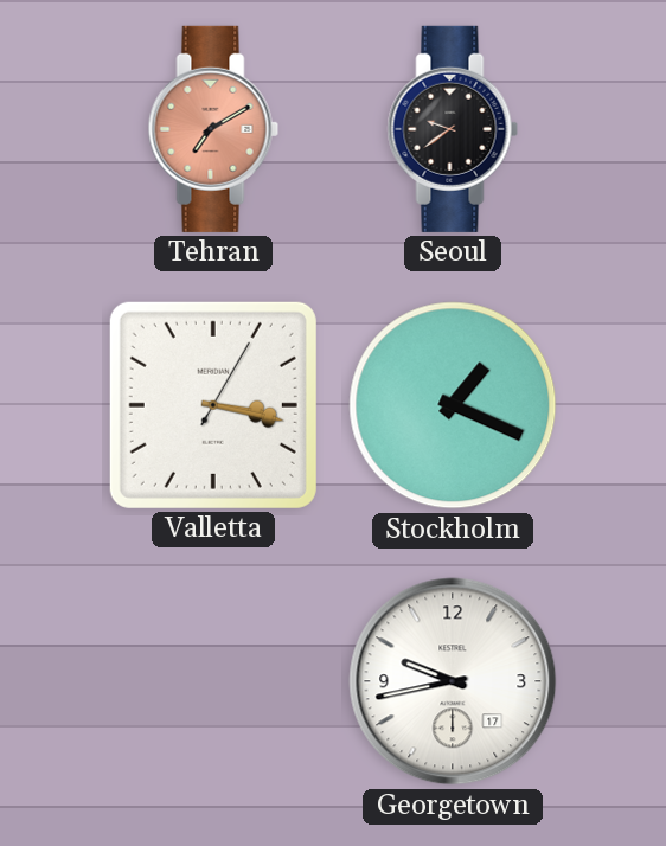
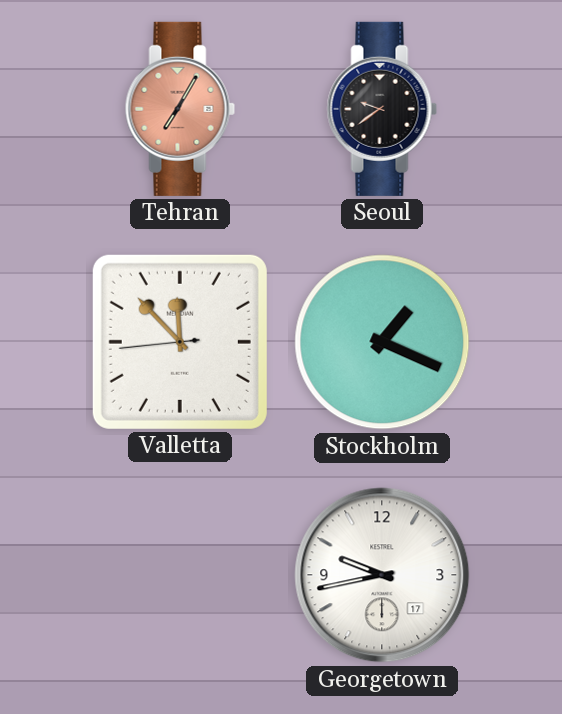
Tehran: 7:10 -> 7:05 (180, 109)
Valletta: 3:17 -> 11:52 (180, 342)
